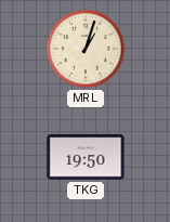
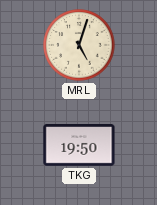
MRL: 1:03 -> 5:03 (79, 45)
